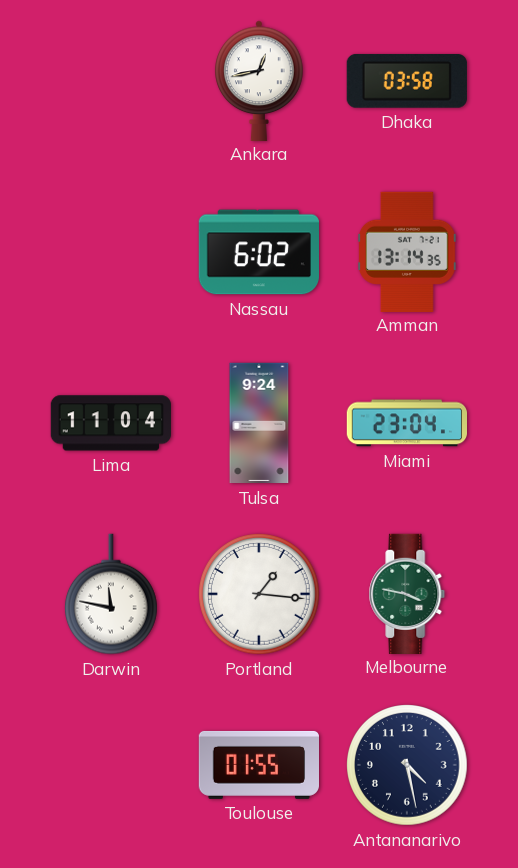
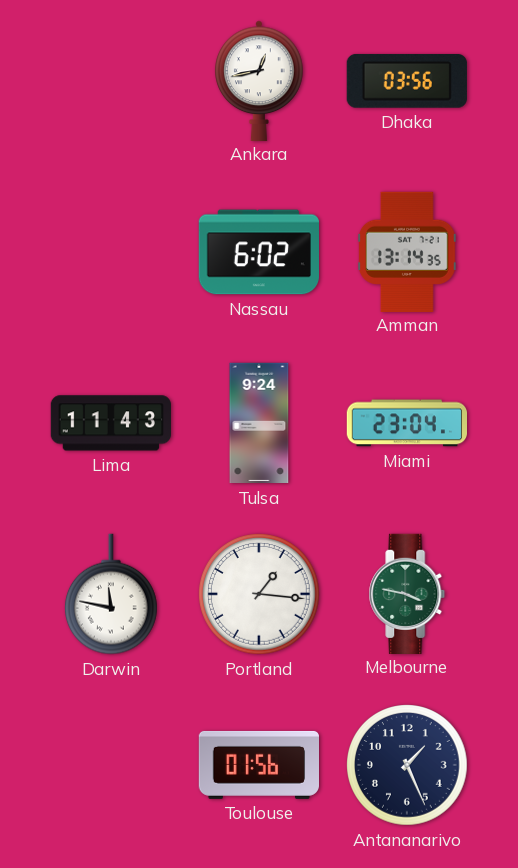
Dhaka: 03:58 -> 03:56 (407, 81)
Lima: 11:04 -> 11:43 (110, 423)
Toulouse: 01:55 -> 01:56 (258, 765)
Antananarivo: 4:28 -> 1:26 (407, 765)
